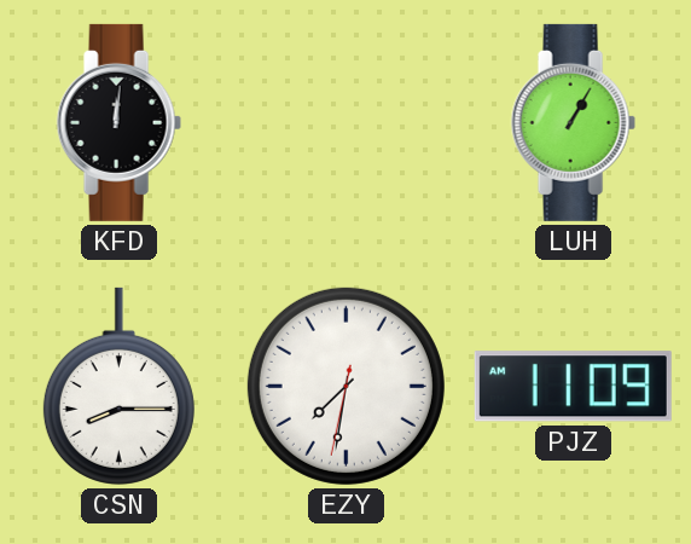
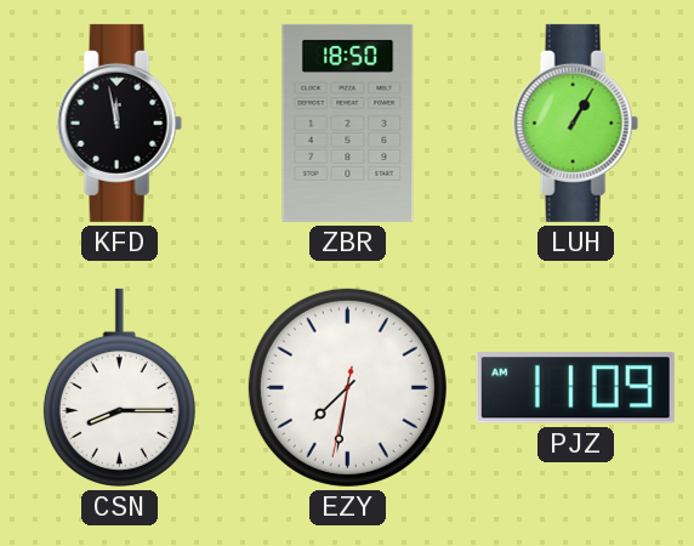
KFD: 12:01 -> 11:58 (119, 123)
ZBR: none -> 18:50 (348, 123)
